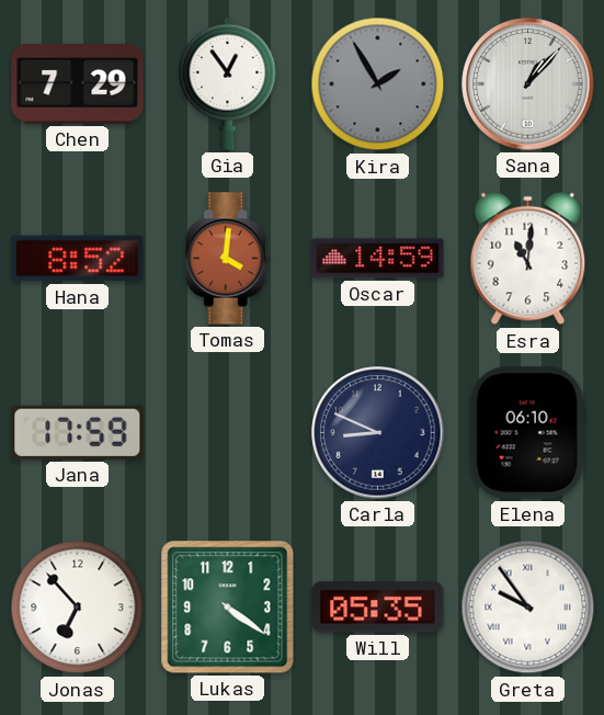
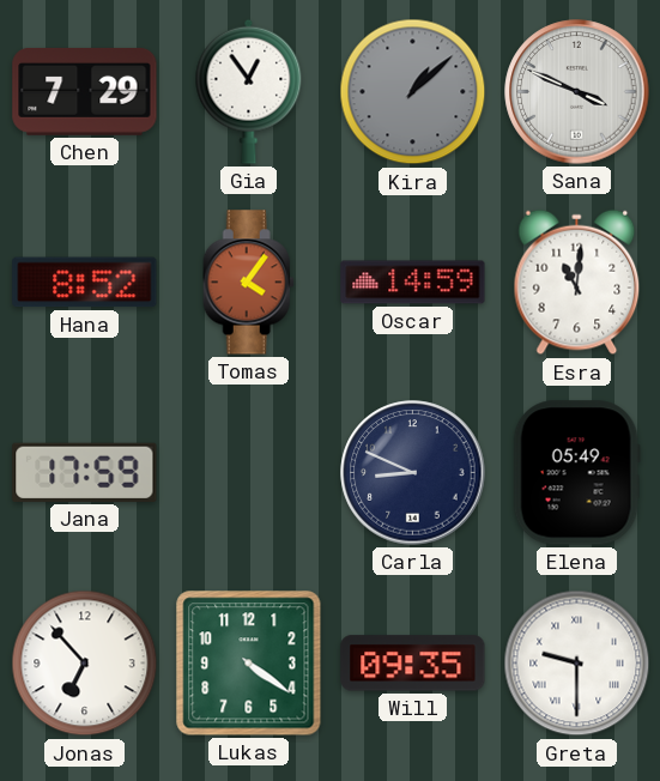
Kira: 1:55 -> 1:08 (413, 92)
Sana: 1:07 -> 3:49 (577, 92)
Tomas: 4:01 -> 4:06 (248, 283)
Elena: 06:10 -> 05:49 (576, 473)
Will: 05:35 -> 09:35 (413, 664)
Greta: 9:54 -> 9:30 (577, 664)
